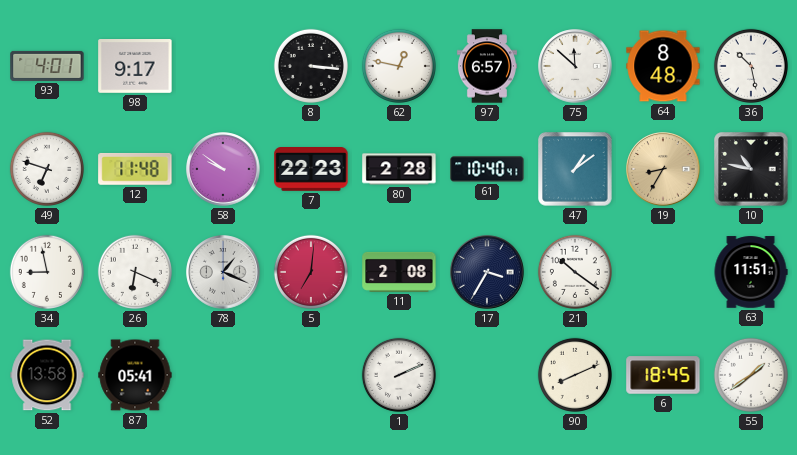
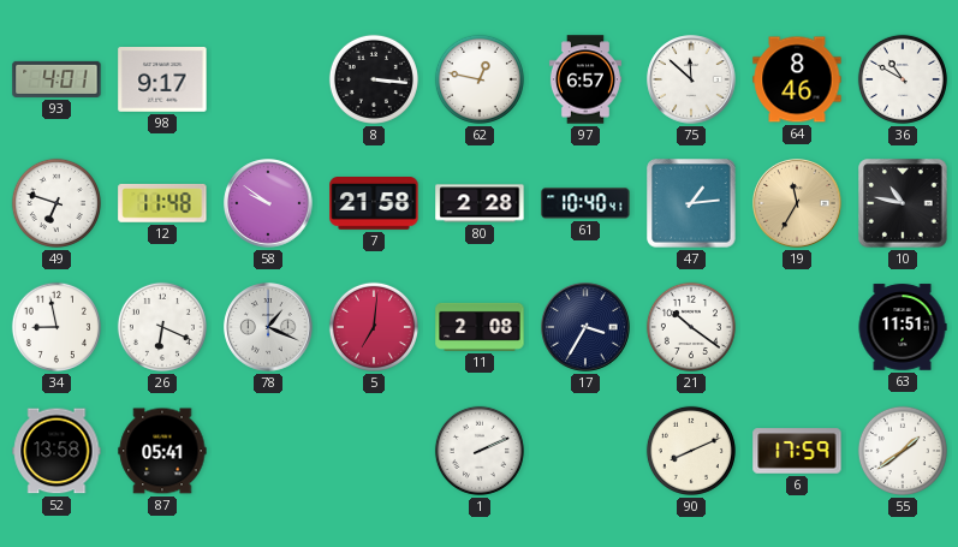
64: 8:48 -> 8:46 (797, 79)
36: 10:28 -> 10:50 (903, 79)
7: 22:23 -> 21:58 (374, 204)
47: 1:09 -> 1:14 (691, 203)
19: 8:35 -> 11:35 (797, 203)
6: 18:45 -> 17:59 (797, 451)
